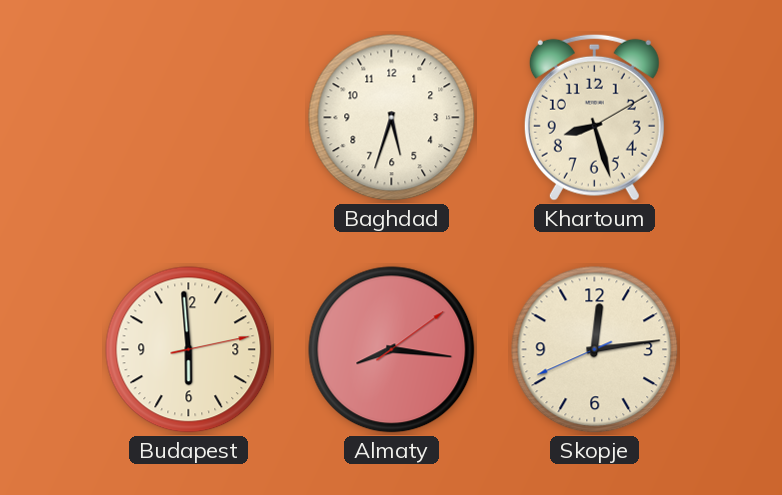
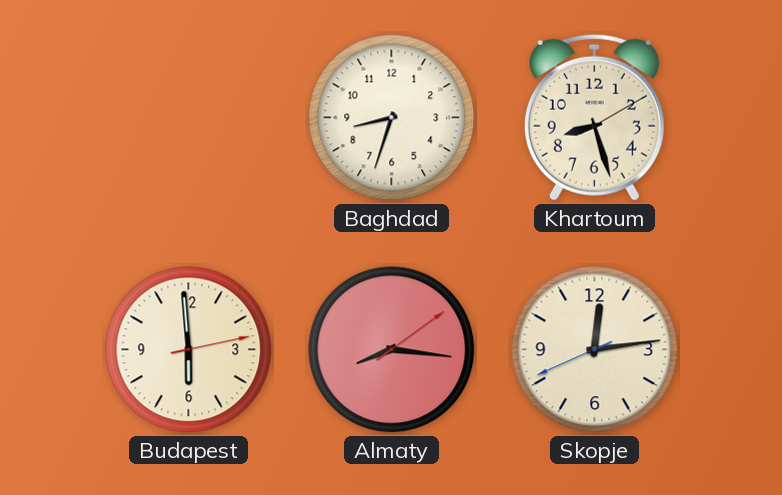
Baghdad: 5:33 -> 8:33 (392, 118)
